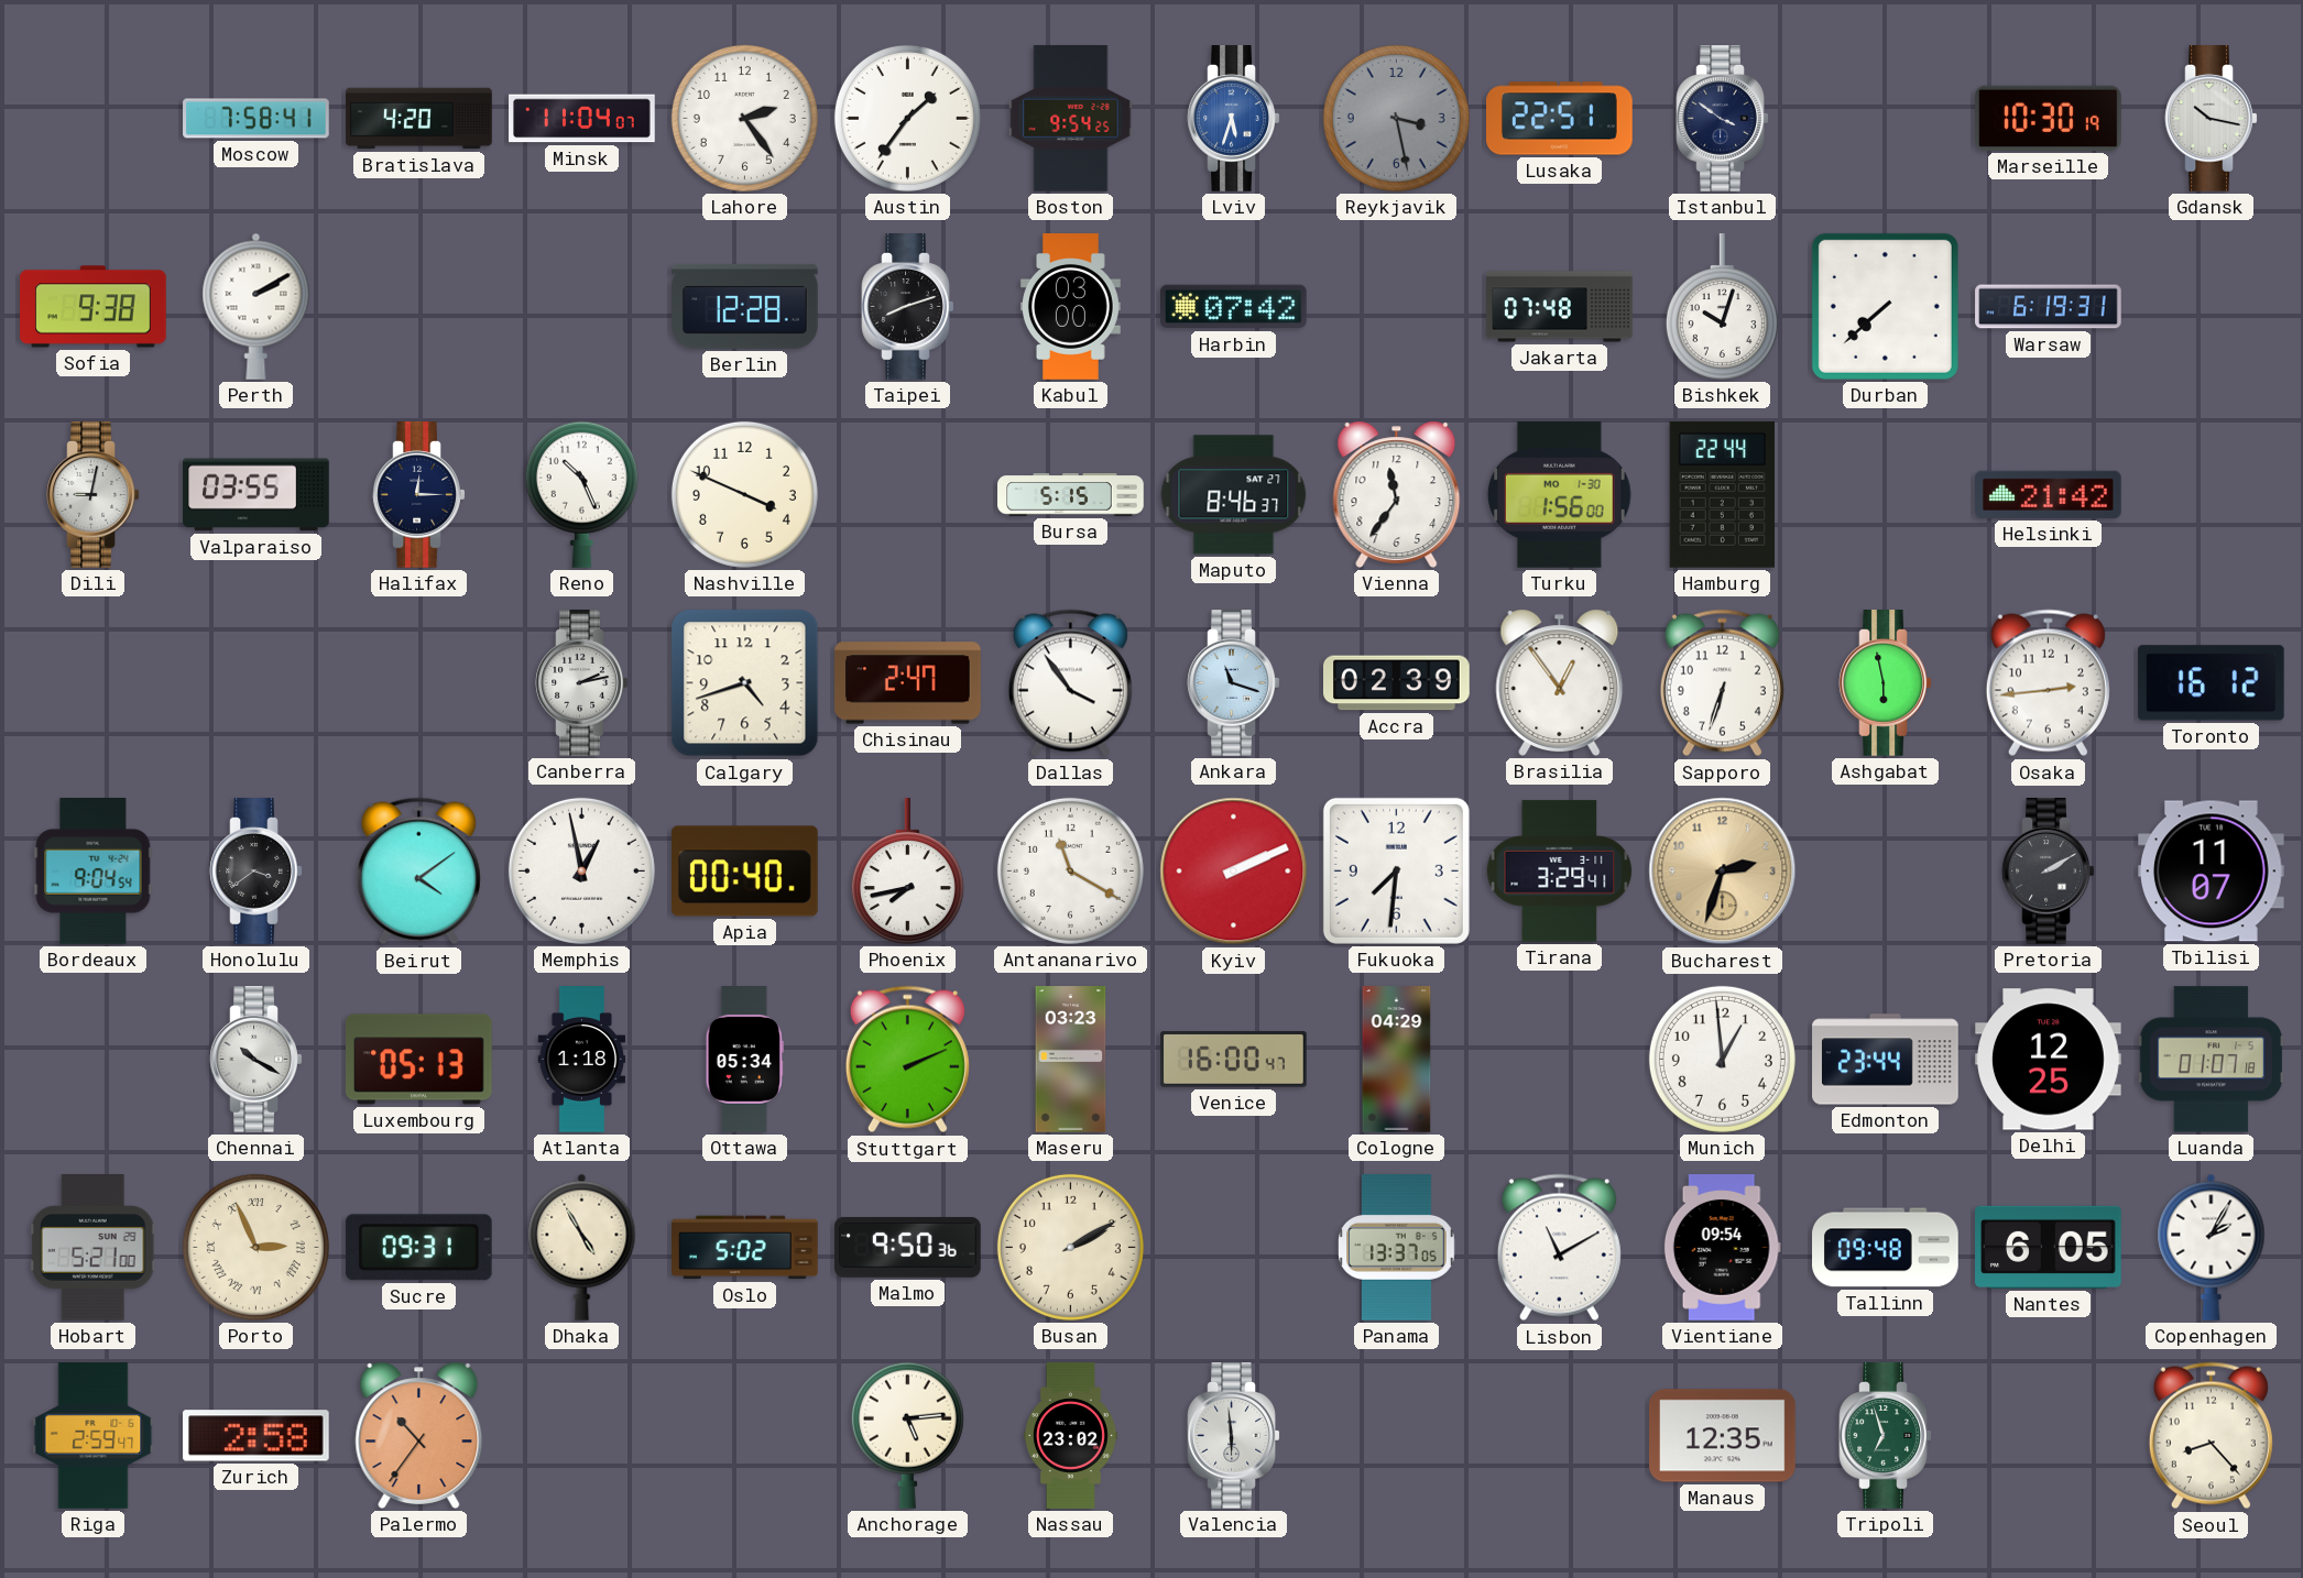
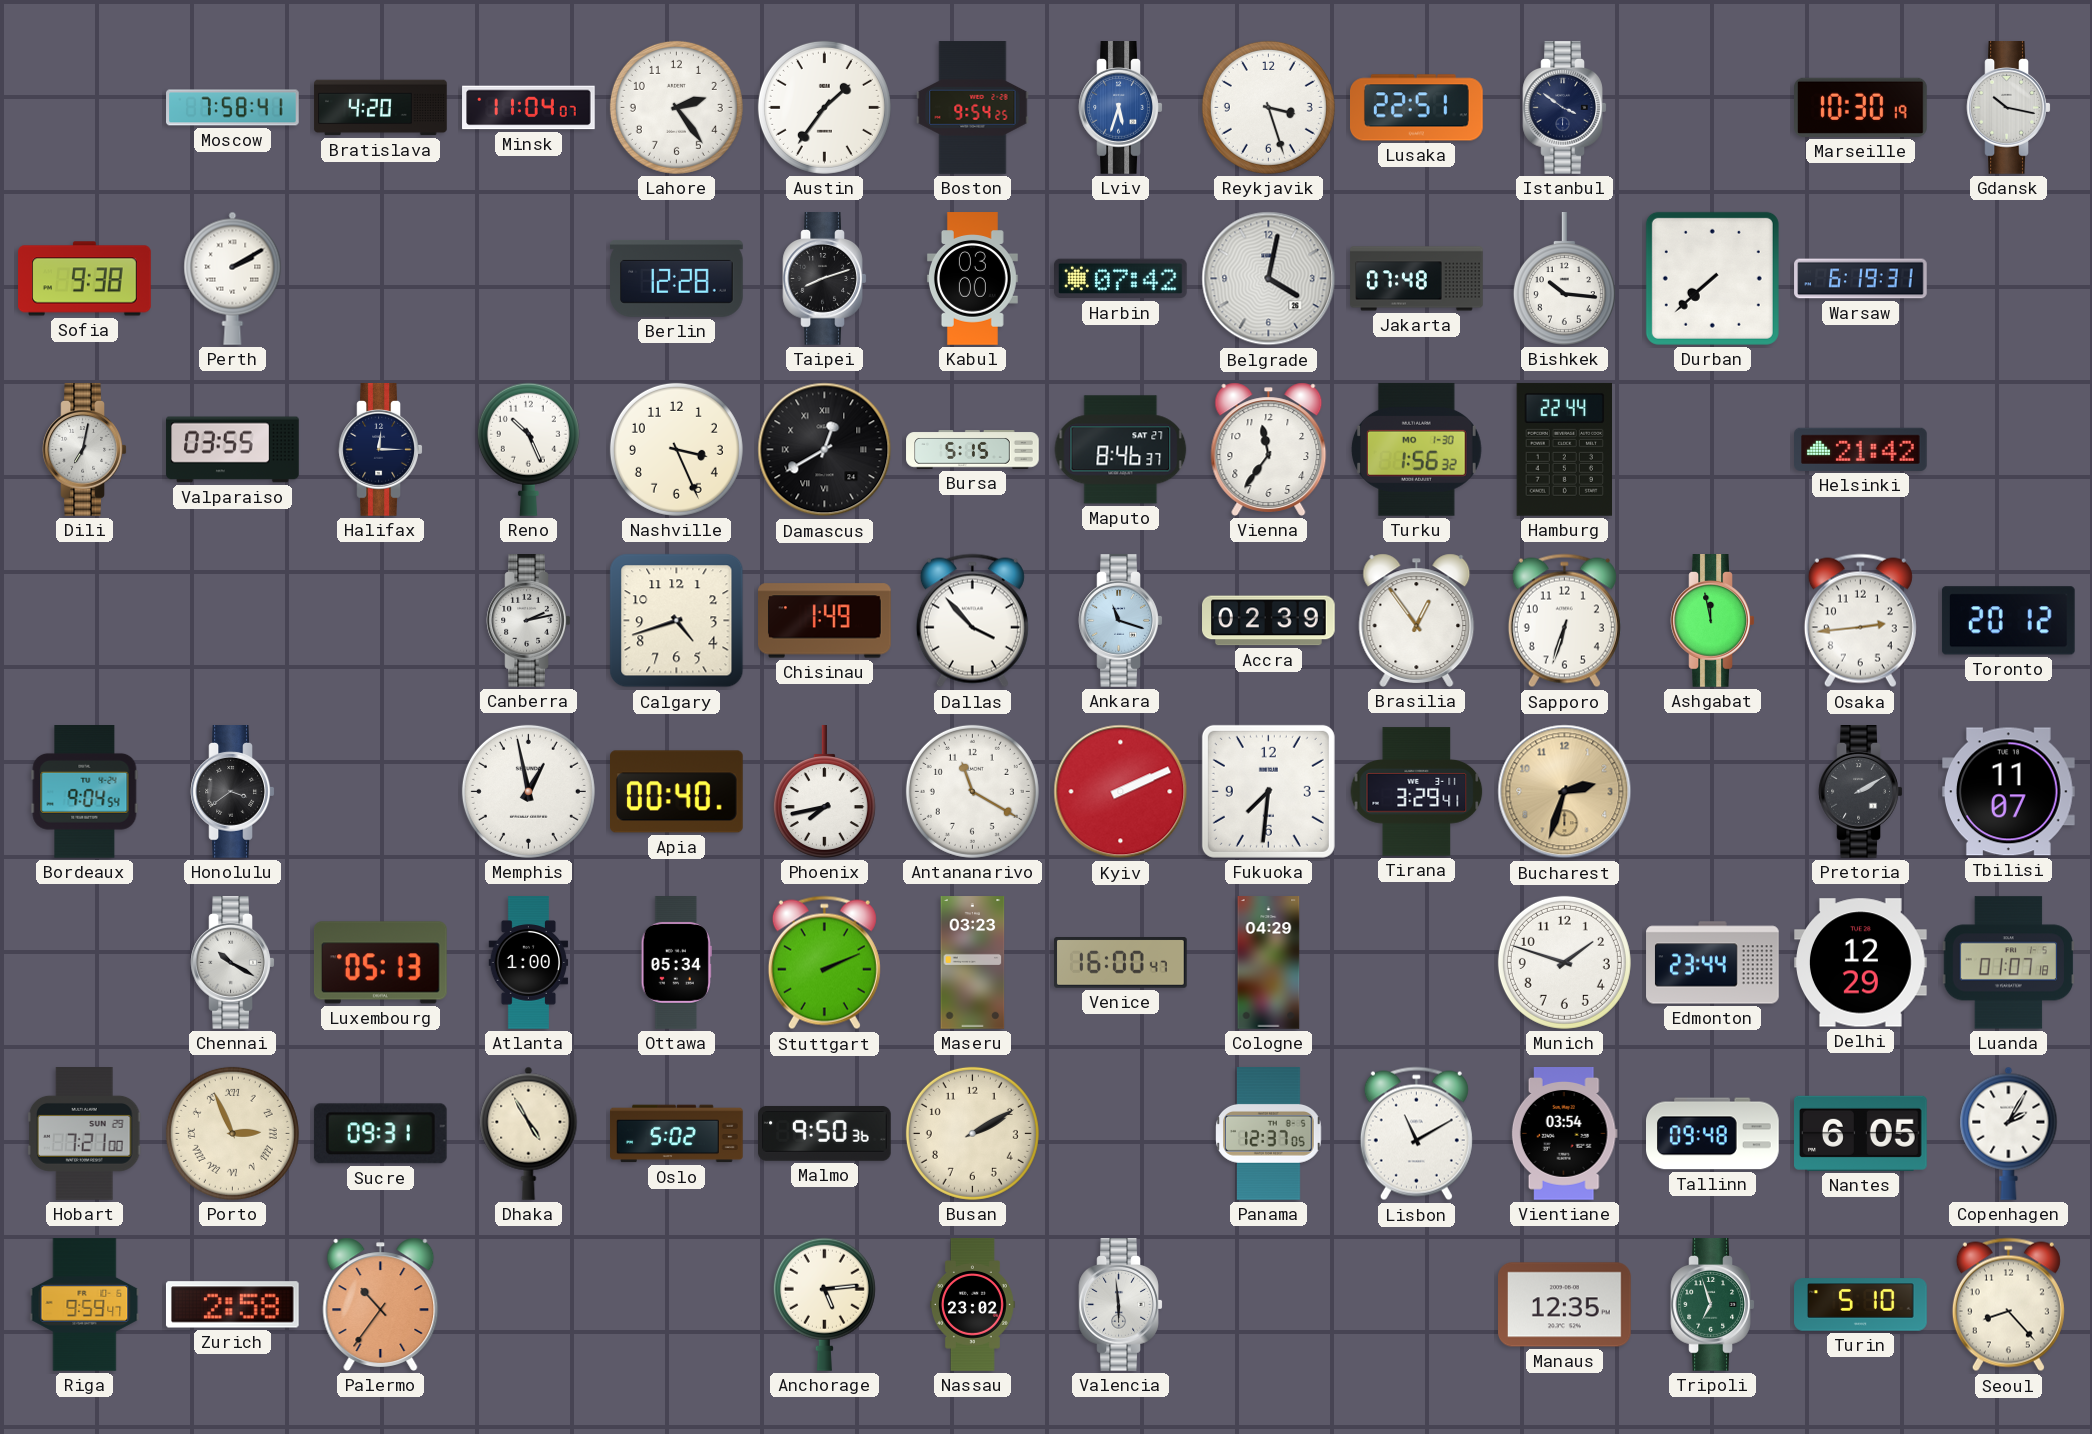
Reykjavik: 3:28 -> 3:27 (1268, 107)
Reykjavik dial: grey -> white (1268, 107)
Belgrade: none -> 4:02 (1269, 279)
Bishkek: 10:03 -> 10:16 (1564, 279)
Dili: 9:02 -> 7:02 (85, 450)
Nashville: 3:49 -> 3:26 (676, 449)
Damascus: none -> 12:40 (825, 450)
Turku: 1:56:00 -> 1:56:32 (1416, 449)
Chisinau: 2:47 -> 1:49 (825, 621)
Dallas: 3:54 -> 3:53 (972, 621)
Ashgabat: 5:58 -> 11:58 (1713, 621)
Toronto: 16:12 -> 20:12 (2008, 621)
Beirut: 4:09 -> none (418, 872)
Atlanta: 1:18 -> 1:00 (529, 963)
Munich: 12:59 -> 1:48 (1564, 962)
Delhi: 12:25 -> 12:29 (1861, 963)
Hobart: 5:21 -> 7:21 (84, 1134)
Panama: 13:37 -> 12:37 (1269, 1134)
Vientiane: 09:54 -> 03:54 (1564, 1134)
Riga: 2:59 -> 9:59 (85, 1305)
Turin: none -> 5:10 (1861, 1305)
